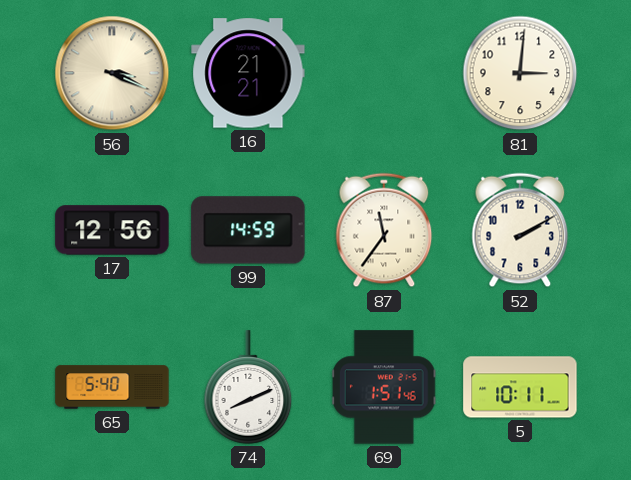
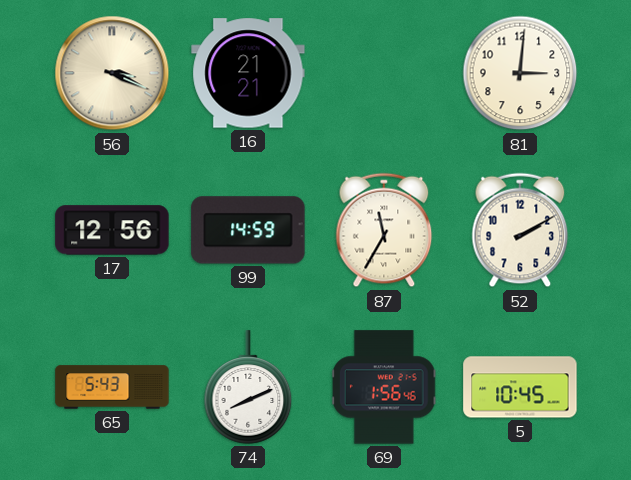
87: 11:36 -> 11:35 (384, 230)
65: 5:40 -> 5:43 (112, 387)
69: 1:51 -> 1:56 (384, 387)
5: 10:11 -> 10:45 (520, 387)
